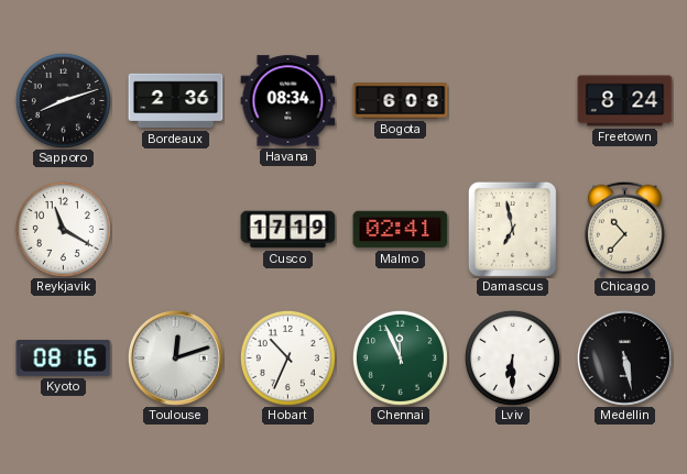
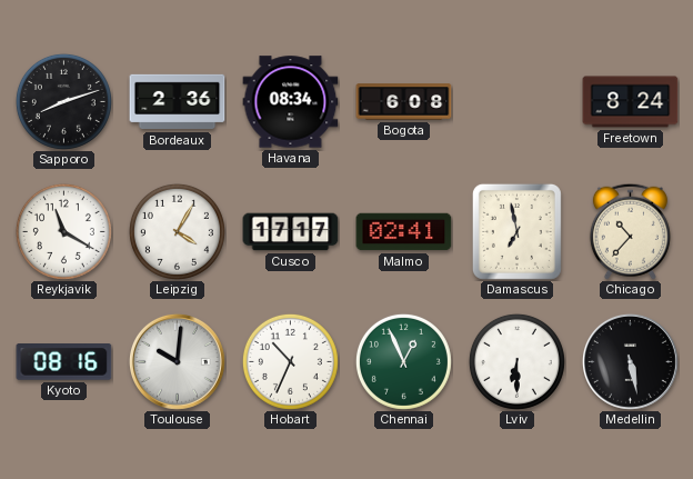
Leipzig: none -> 4:05 (177, 231)
Cusco: 17:19 -> 17:17 (291, 232)
Toulouse: 12:12 -> 10:01 (177, 361)
Chennai: 11:56 -> 12:56 (403, 361)
